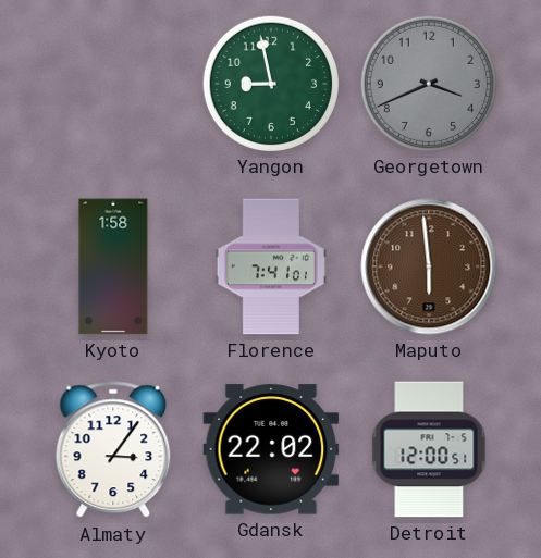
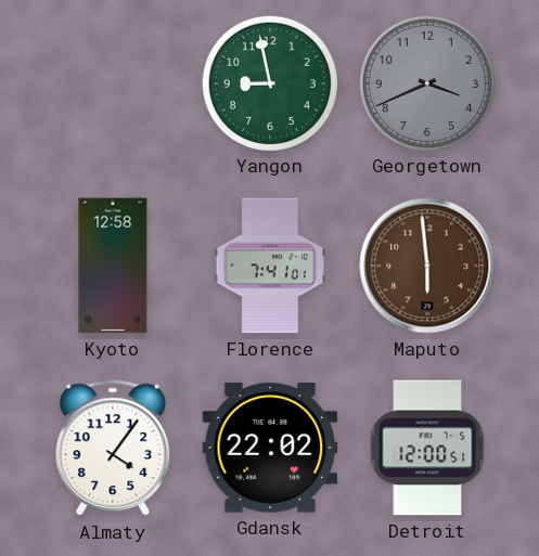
Kyoto: 1:58 -> 12:58 (113, 266)
Almaty: 3:06 -> 4:06 (113, 449)
